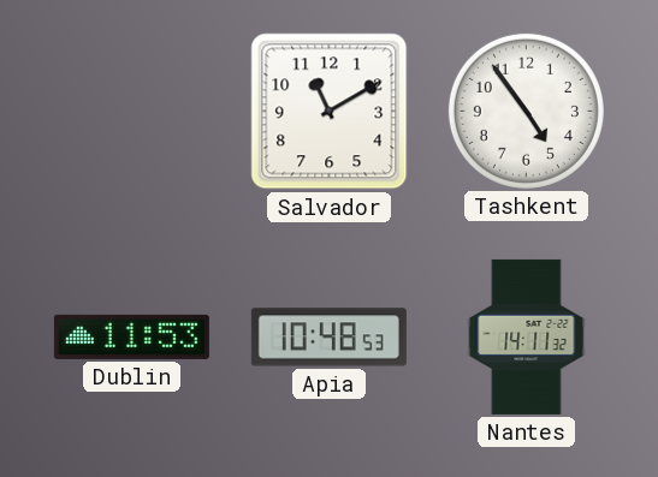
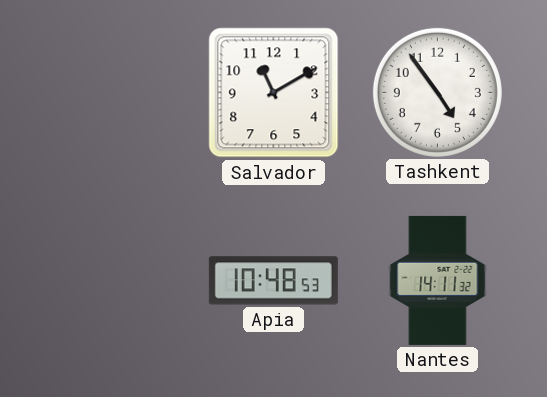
Dublin: 11:53 -> none (131, 336)
